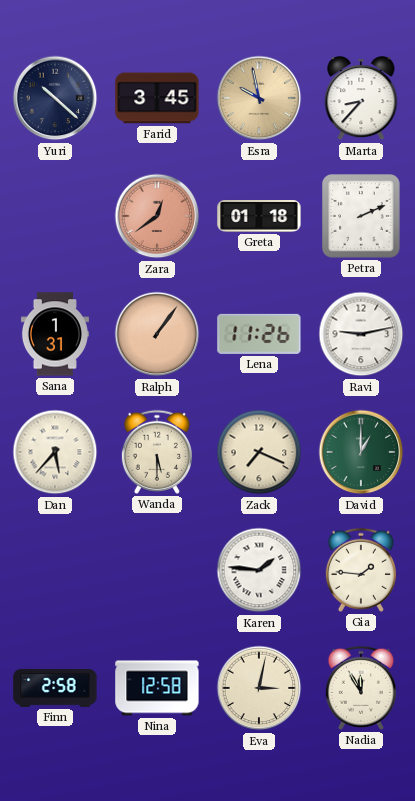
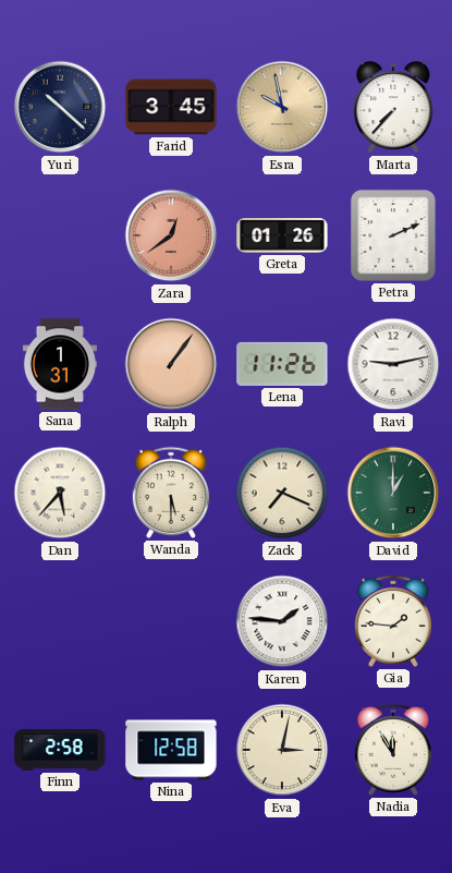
Marta: 8:37 -> 7:37 (393, 108)
Greta: 01:18 -> 01:26 (282, 237)
